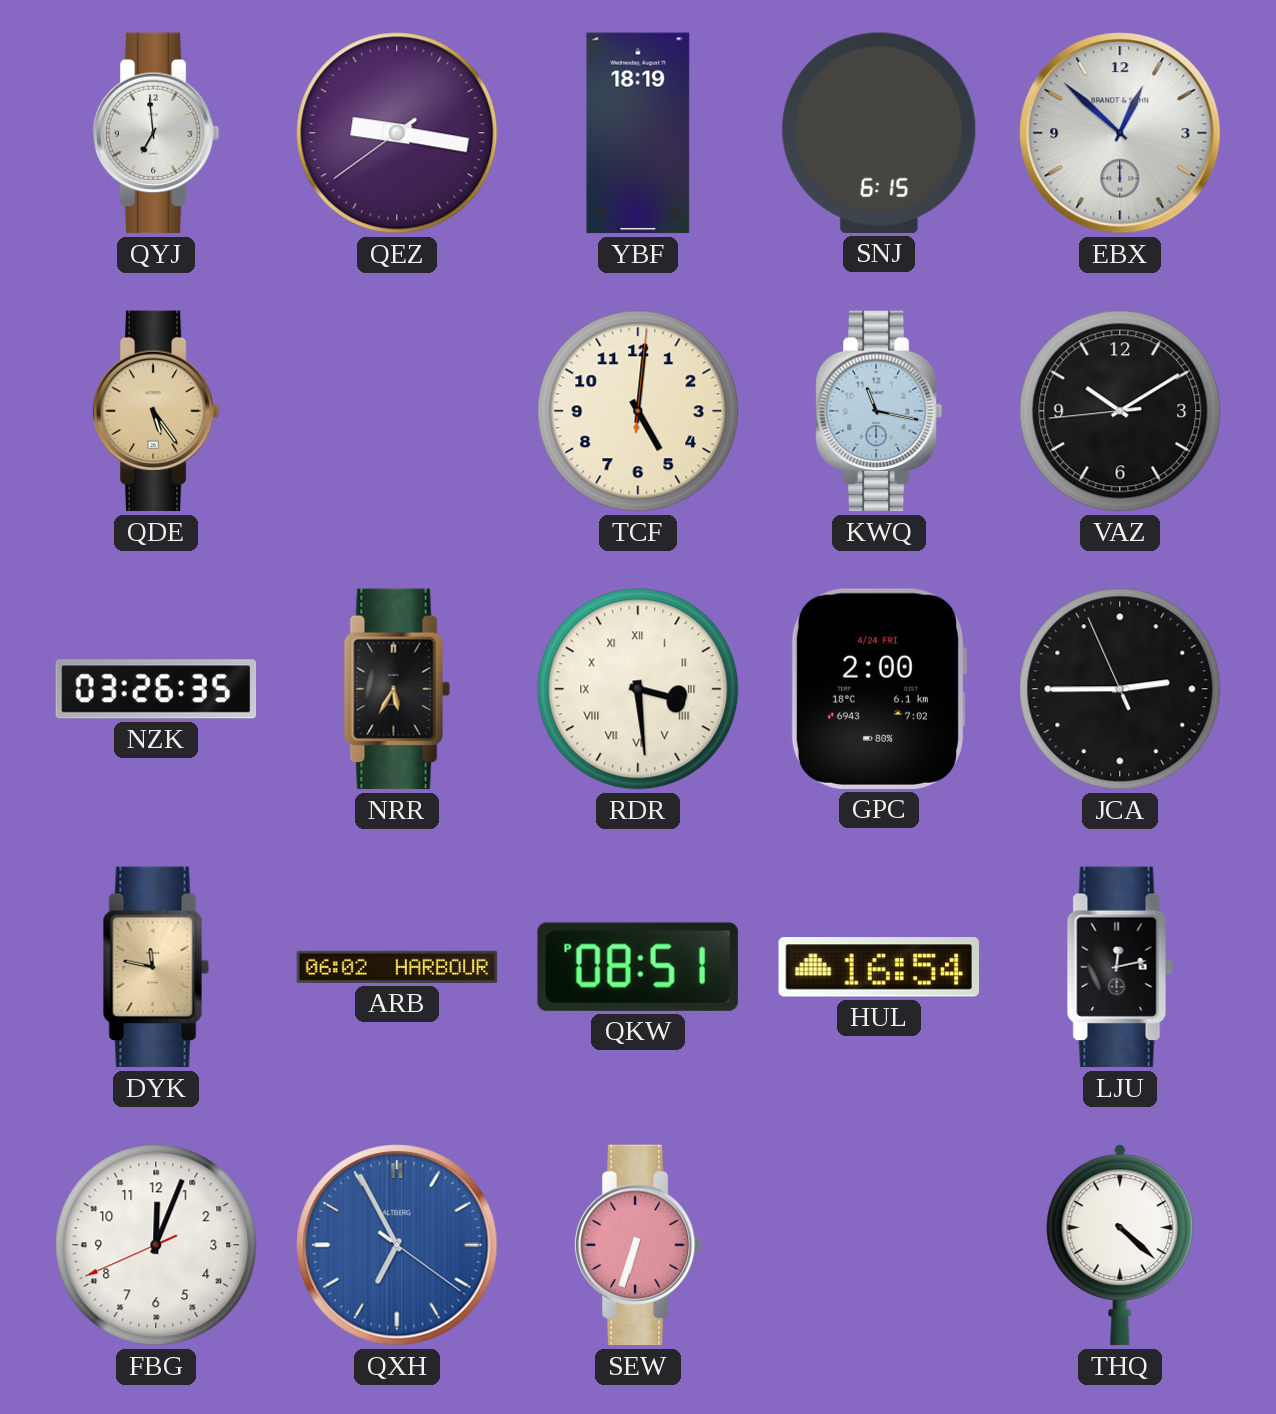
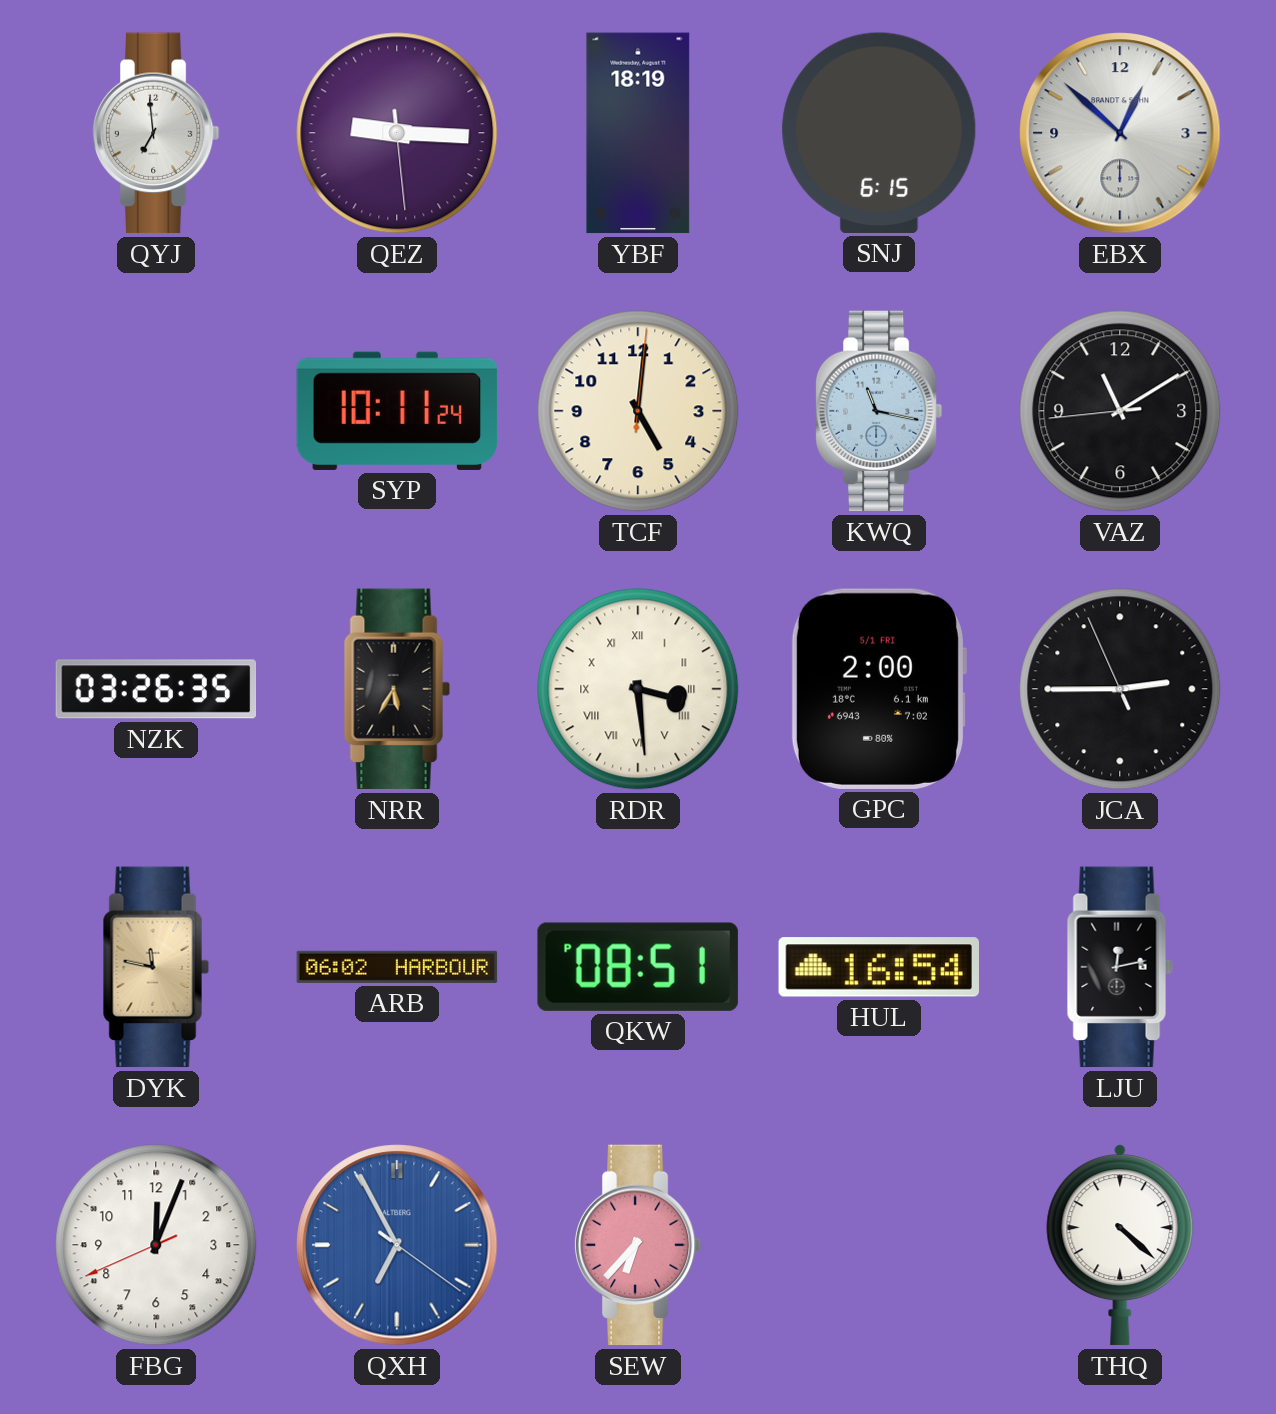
QEZ: 9:16 -> 9:15 (397, 133)
QDE: 5:24 -> none (156, 411)
SYP: none -> 10:11 (397, 411)
VAZ: 10:09 -> 11:09 (1120, 411)
GPC date: 4/24 FRI -> 5/1 FRI (878, 689)
SEW: 6:33 -> 6:37 (638, 1245)
